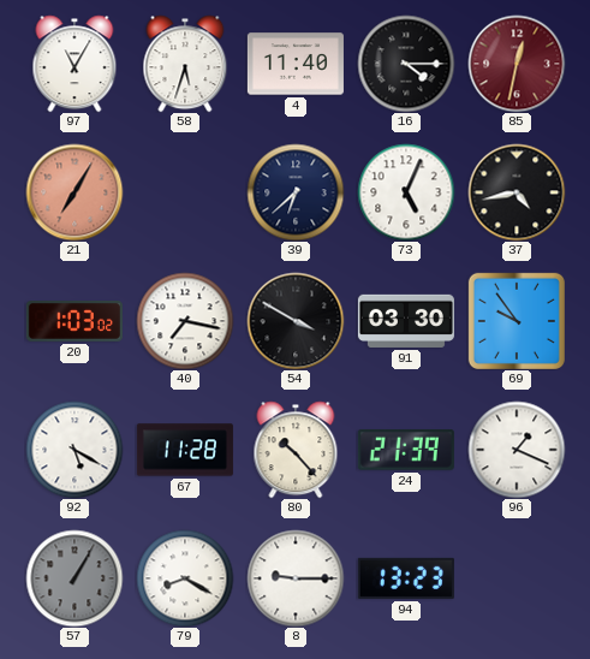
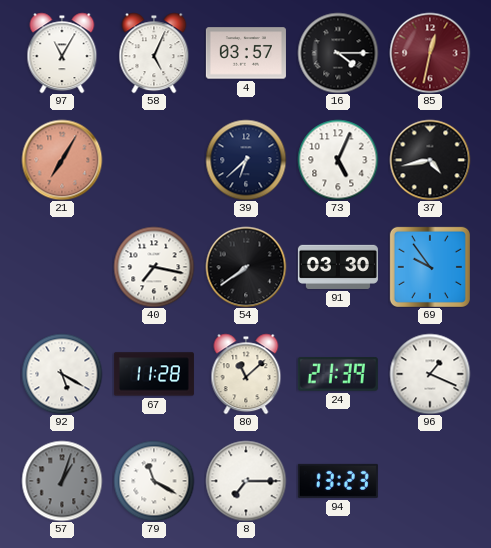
58: 5:33 -> 5:04 (154, 53)
4: 11:40 -> 03:57 (246, 53)
20: 1:03 -> none (75, 321)
54: 3:50 -> 7:39 (246, 267)
80: 10:23 -> 11:08 (246, 374)
57: 1:05 -> 1:03 (62, 481)
79: 8:20 -> 11:20 (154, 481)
8: 9:15 -> 7:15 (246, 481)
